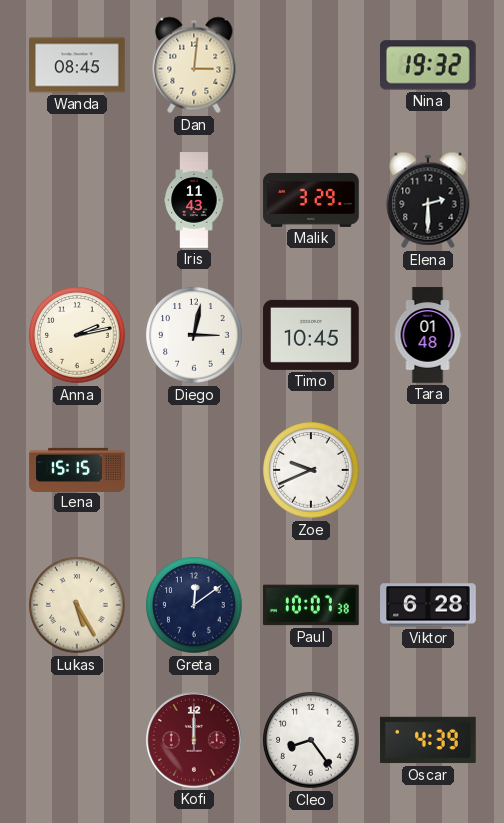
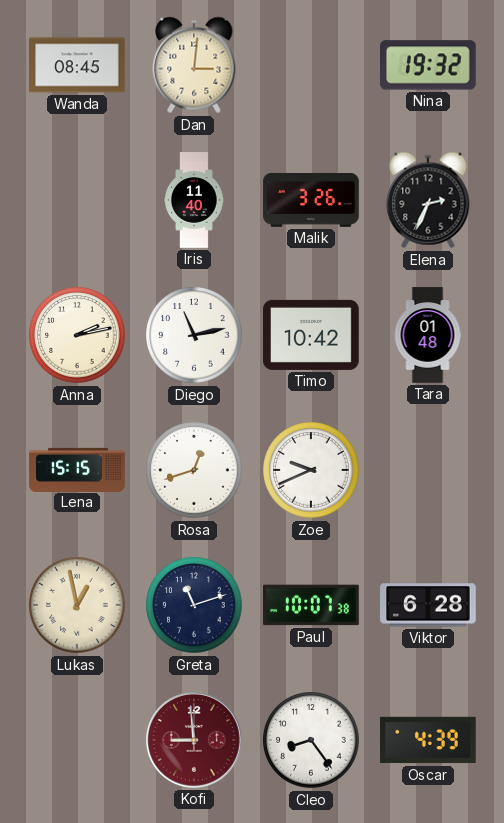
Iris: 11:43 -> 11:40 (194, 200)
Malik: 3:29 -> 3:26 (311, 200)
Elena: 2:30 -> 2:34 (428, 200)
Diego: 3:02 -> 11:13 (194, 335)
Timo: 10:45 -> 10:42 (311, 335)
Rosa: none -> 12:42 (194, 470)
Lukas: 5:25 -> 12:58 (77, 605)
Greta: 12:09 -> 11:12 (194, 605)
Kofi: 12:00 -> 8:59 (194, 740)
